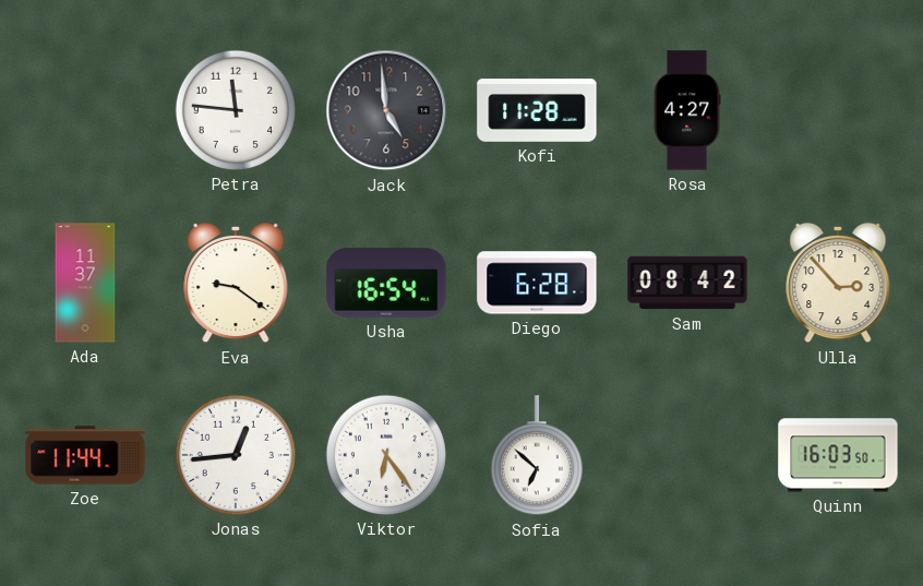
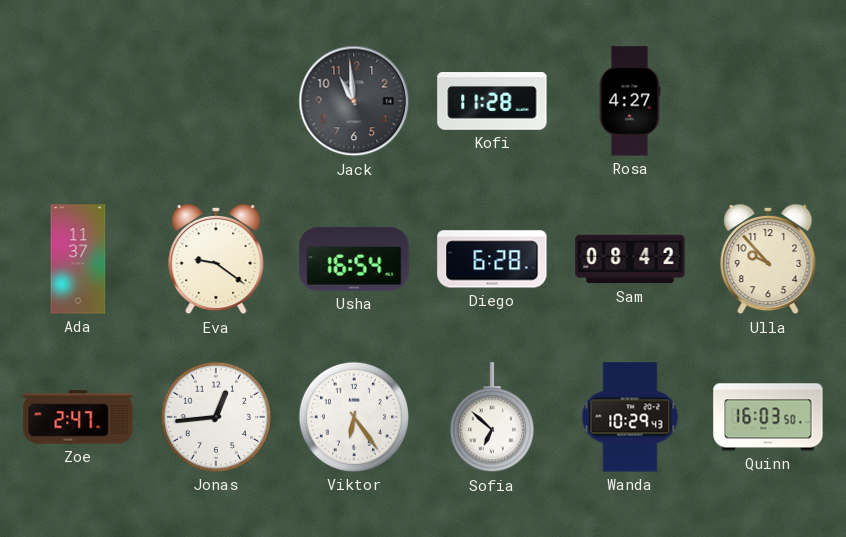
Petra: 11:46 -> none (236, 110)
Jack: 4:59 -> 10:59 (354, 101)
Ulla: 2:53 -> 9:53 (768, 259)
Zoe: 11:44 -> 2:47 (78, 417)
Wanda: none -> 10:29 (630, 417)
